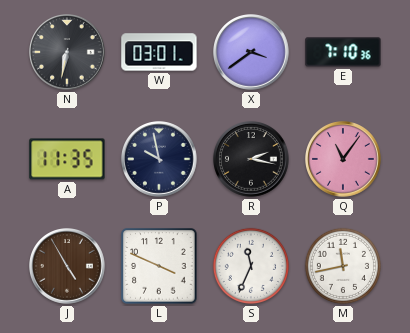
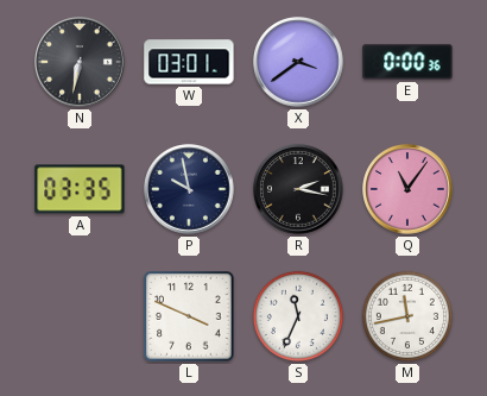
E: 7:10 -> 0:00 (407, 62)
A: 11:35 -> 03:35 (80, 189)
J: 4:55 -> none (68, 267)
